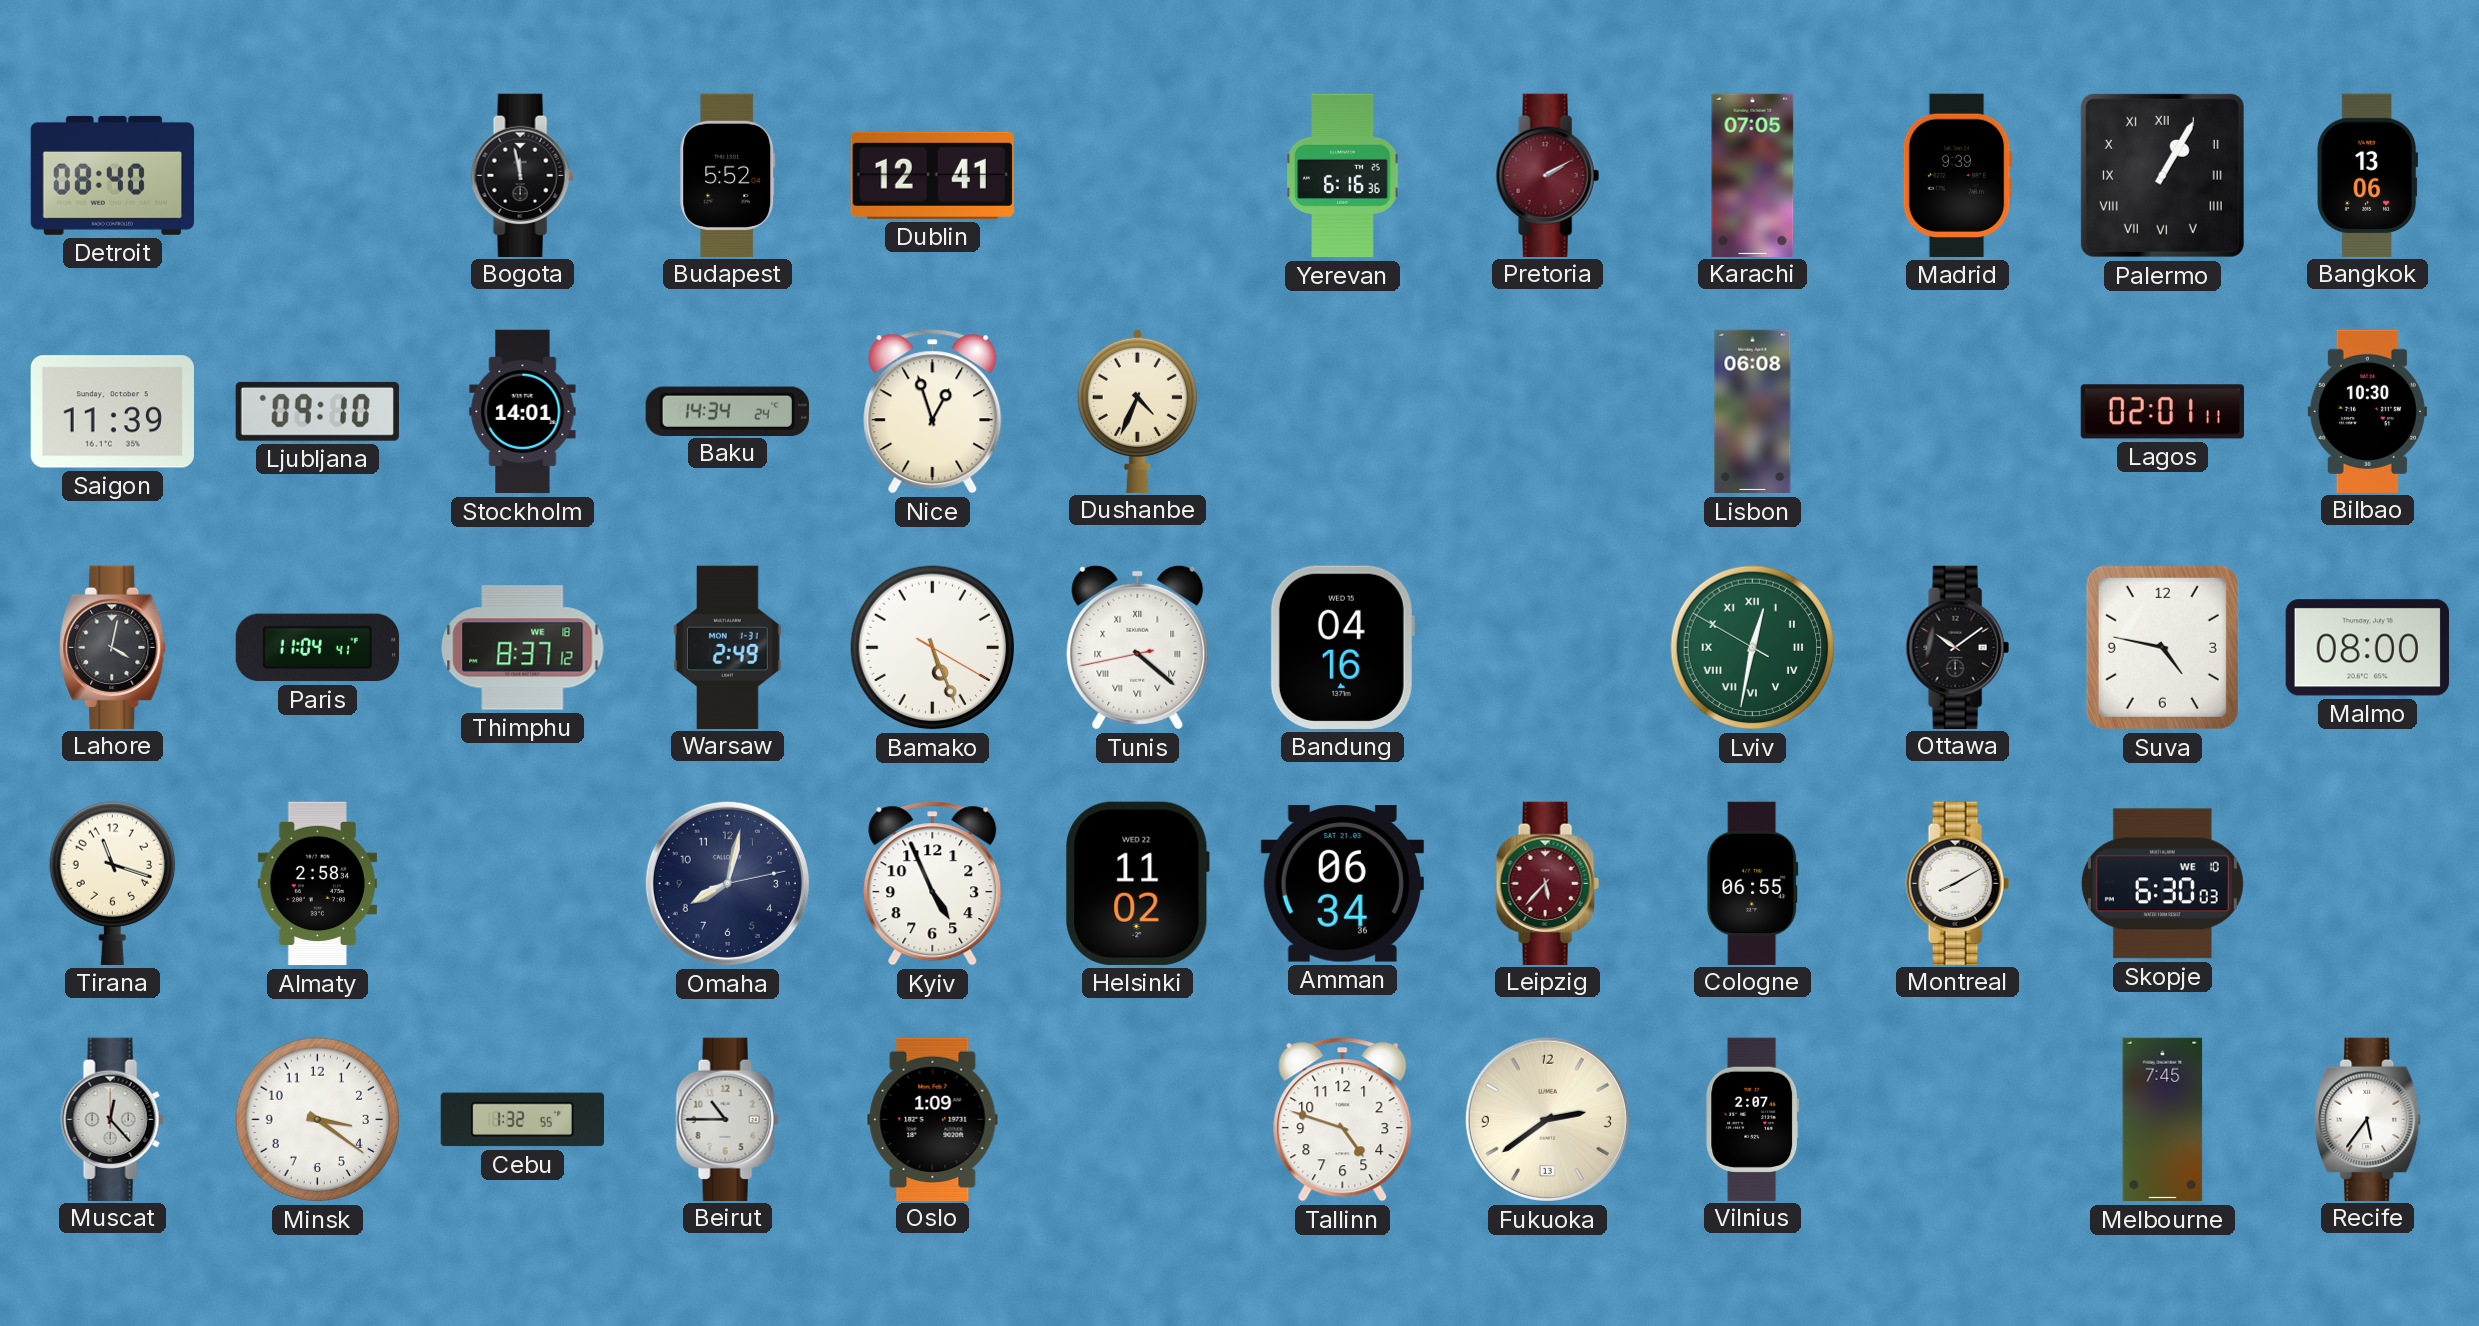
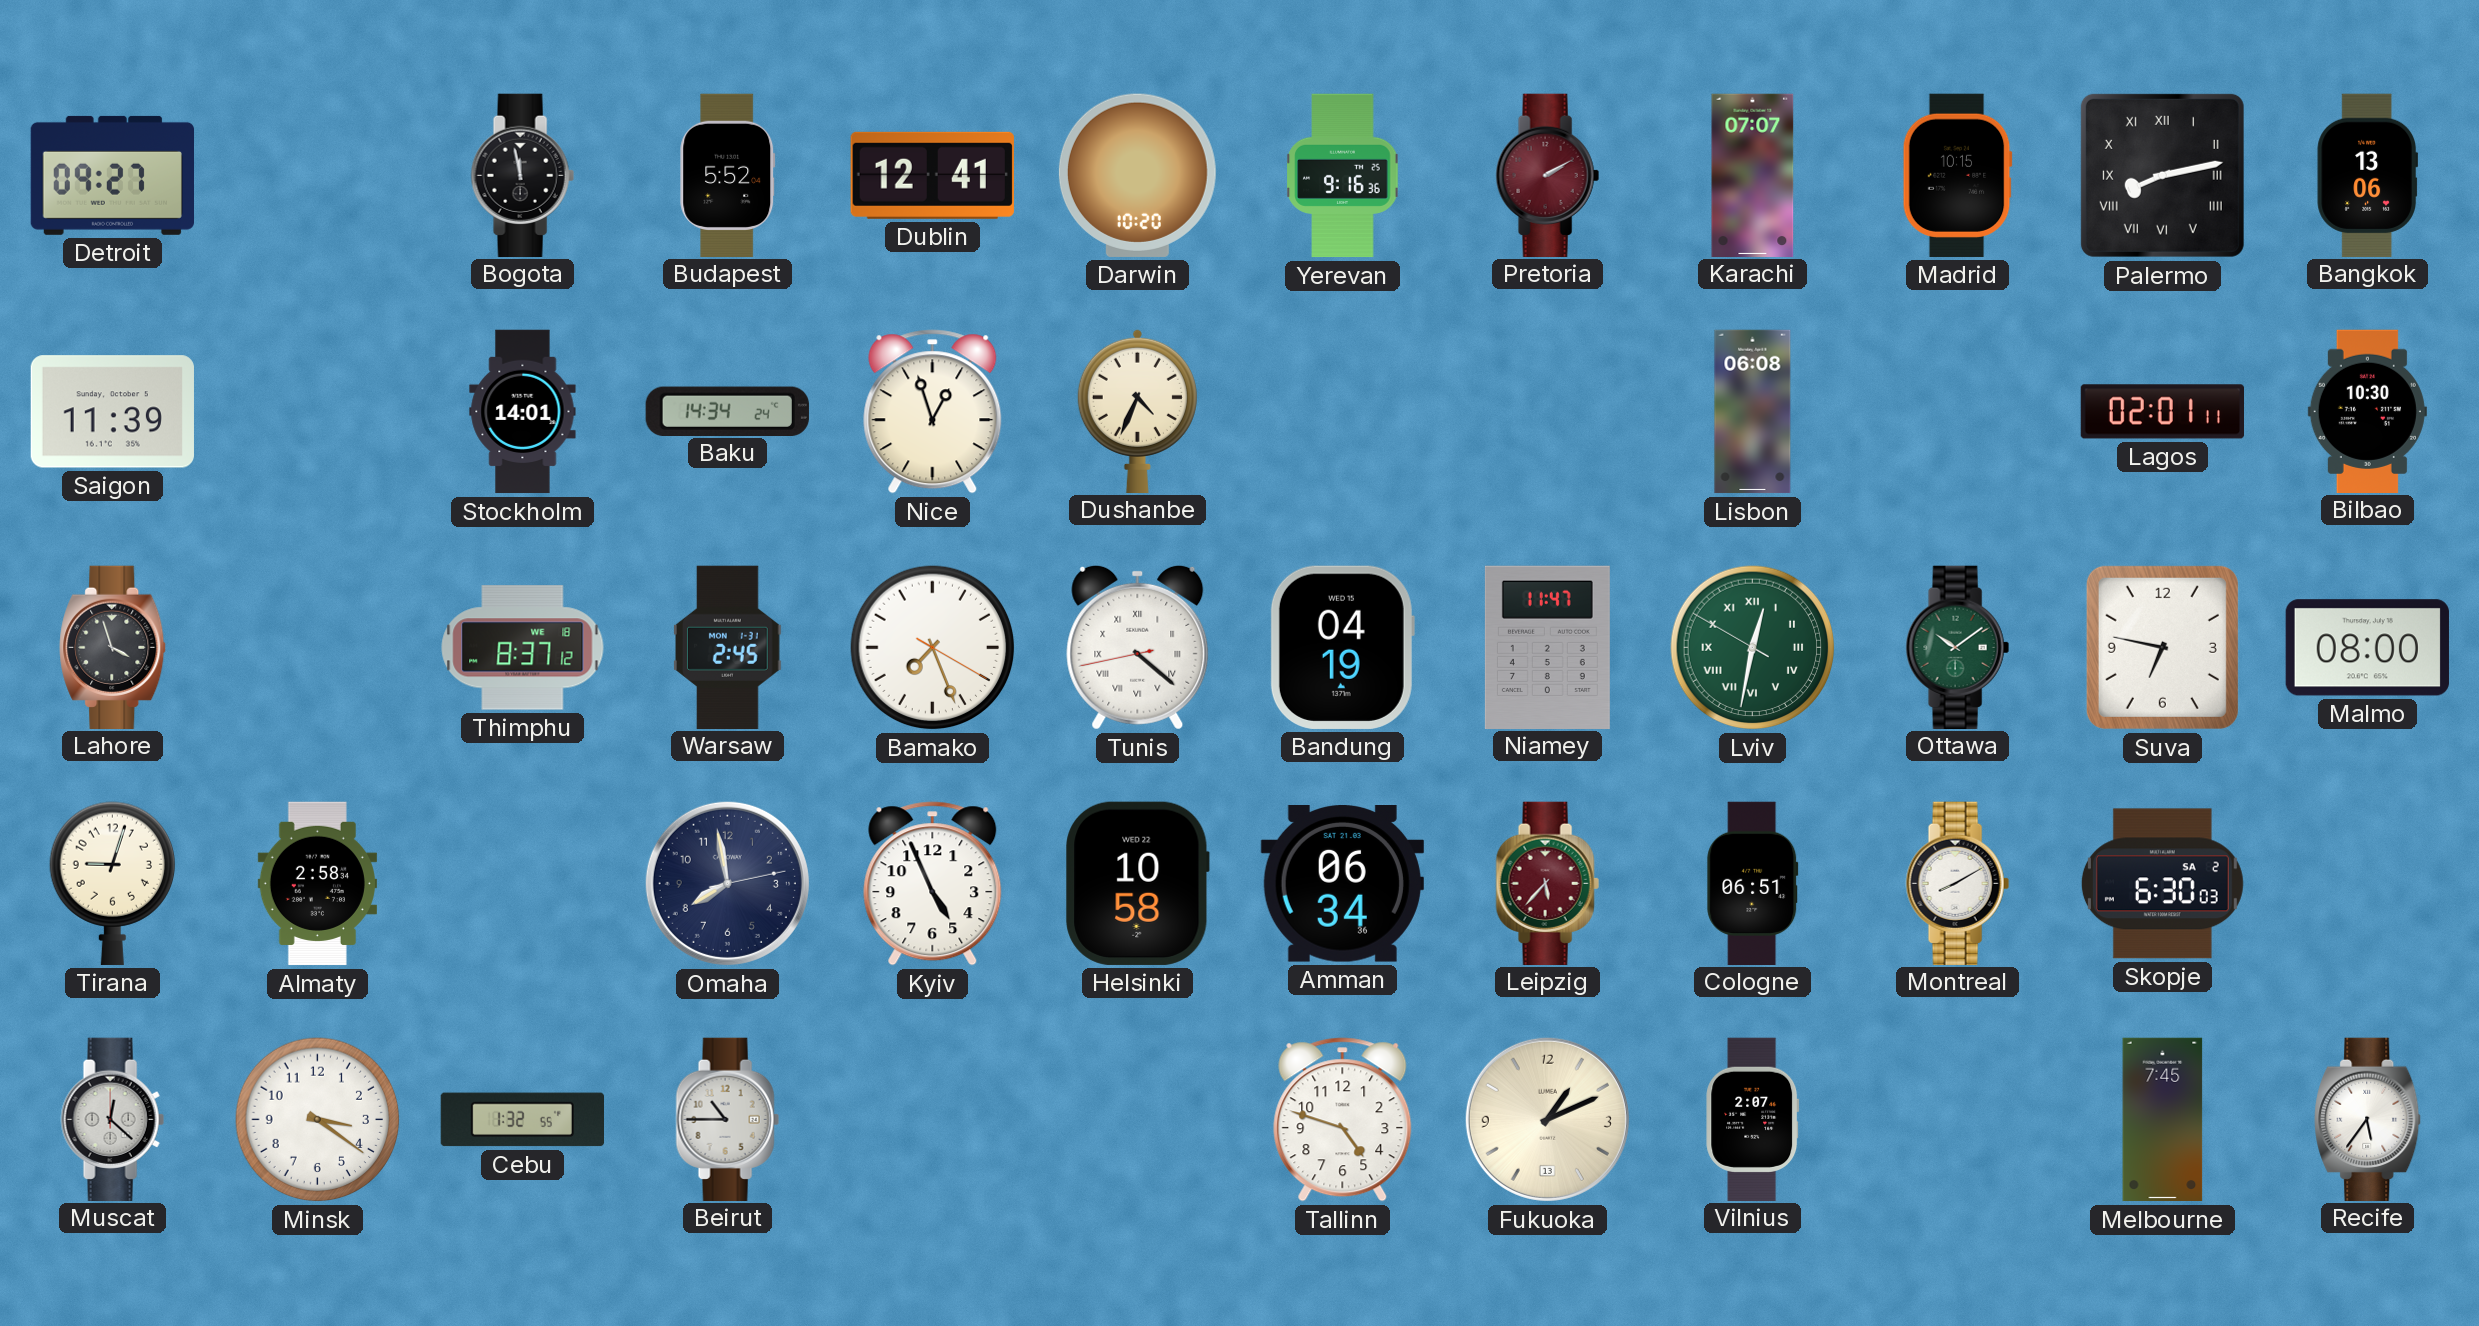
Detroit: 08:40 -> 09:27 (112, 175)
Darwin: none -> 10:20 (1137, 175)
Yerevan: 6:16 -> 9:16 (1343, 176)
Karachi: 07:05 -> 07:07 (1753, 175)
Madrid: 9:39 -> 10:15 (1957, 175)
Palermo: 1:05 -> 8:13 (2162, 175)
Ljubljana: 09:10 -> none (317, 411)
Lahore: 4:02 -> 3:57 (113, 647)
Paris: 11:04 -> none (317, 648)
Warsaw: 2:49 -> 2:45 (728, 647)
Bamako: 5:26 -> 7:26 (933, 648)
Bandung: 04:16 -> 04:19 (1342, 647)
Niamey: none -> 11:47 (1547, 647)
Ottawa dial: black -> green (1957, 647)
Suva: 4:47 -> 6:47 (2162, 647)
Tirana: 11:18 -> 9:03 (112, 883)
Omaha: 8:02 -> 7:58 (727, 883)
Helsinki: 11:02 -> 10:58 (1138, 883)
Cologne: 06:55 -> 06:51 (1753, 883)
Skopje date: WE 10 -> SA 2 (2162, 884)
Muscat: 12:23 -> 12:22 (112, 1119)
Oslo: 1:09 -> none (933, 1119)
Fukuoka: 2:39 -> 1:11 (1547, 1119)
